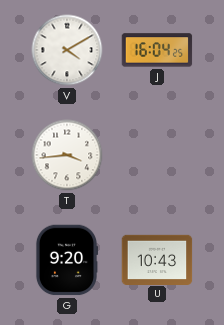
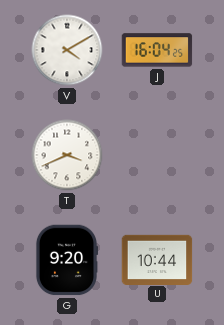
T: 3:44 -> 3:41 (67, 155)
U: 10:43 -> 10:44 (157, 259)
